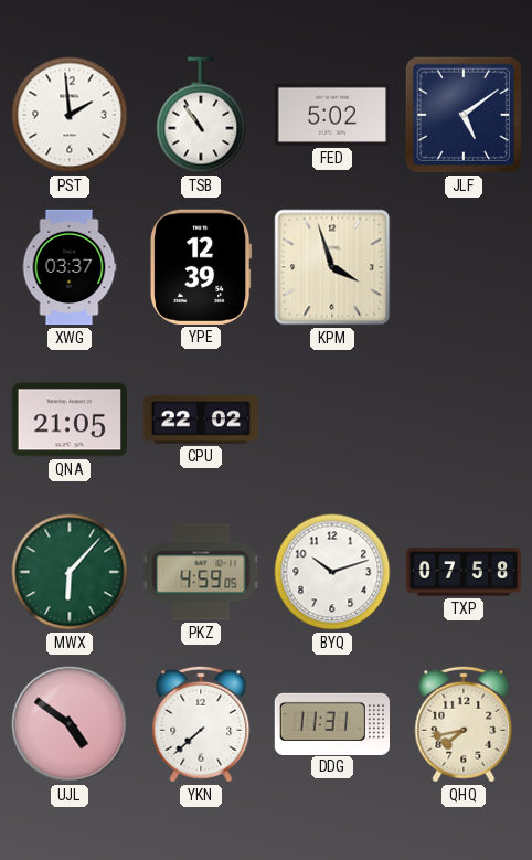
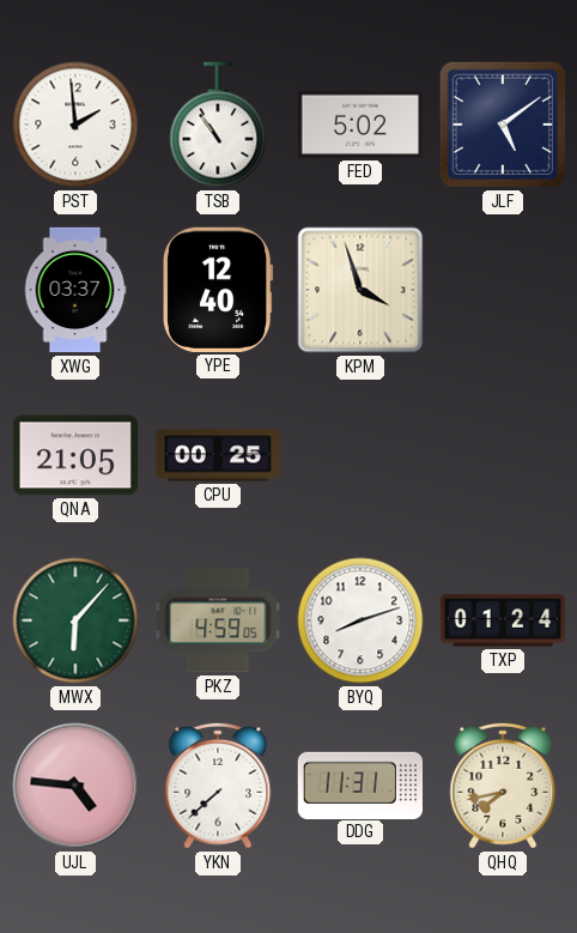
YPE: 12:39 -> 12:40 (219, 290)
CPU: 22:02 -> 00:25 (217, 455)
BYQ: 10:12 -> 8:12 (360, 620)
TXP: 07:58 -> 01:24 (503, 620)
UJL: 4:51 -> 4:46 (75, 786)
